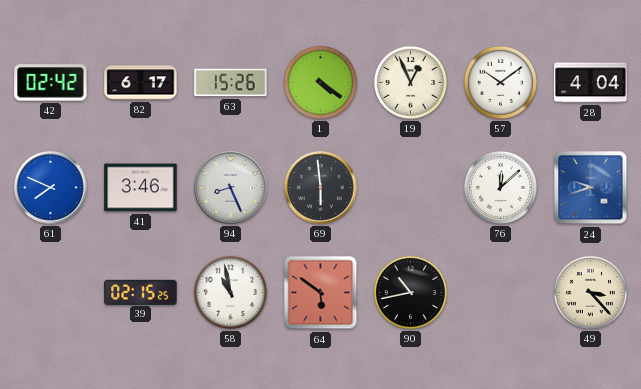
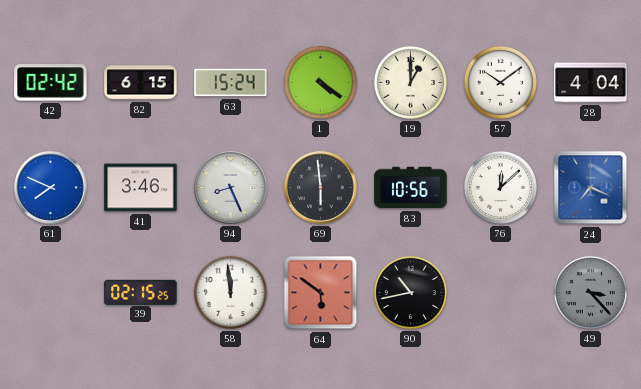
82: 6:17 -> 6:15 (141, 83)
63: 15:26 -> 15:24 (231, 83)
19: 12:56 -> 1:00 (410, 82)
83: none -> 10:56 (411, 188)
24: 9:42 -> 7:19 (591, 188)
58: 10:58 -> 11:59 (230, 292)
49 dial: cream -> grey (590, 292)
